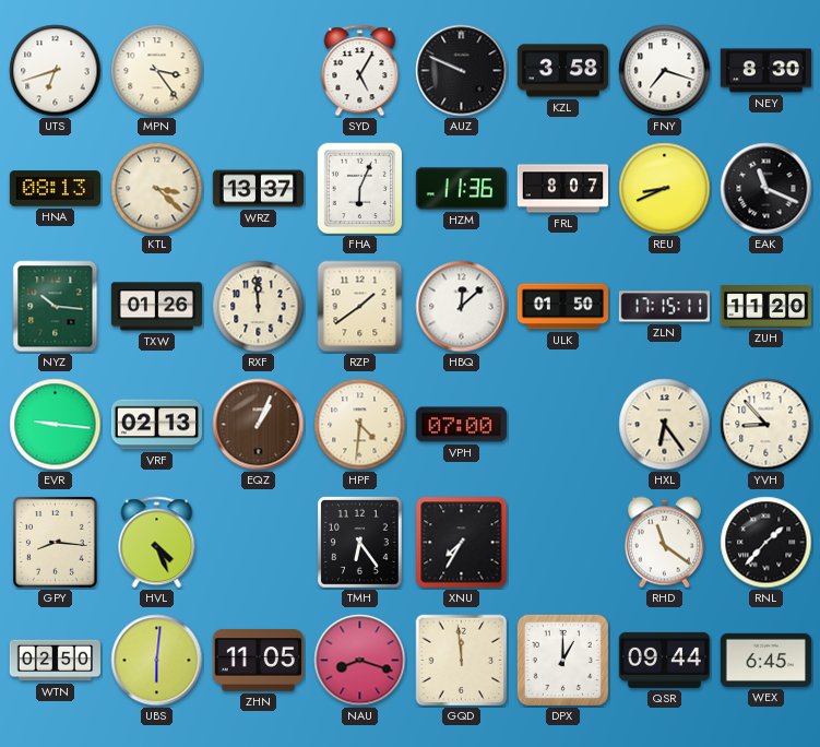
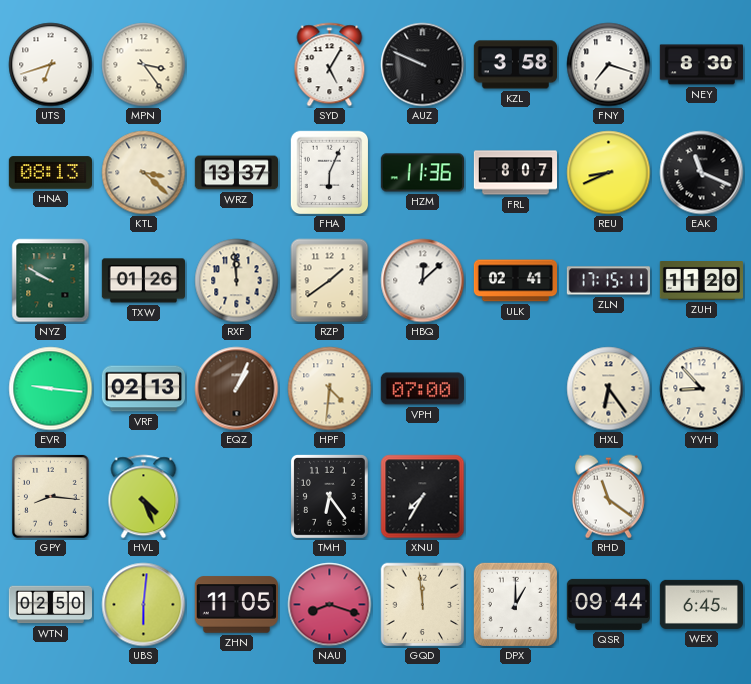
NYZ: 10:16 -> 9:50 (51, 281)
ULK: 01:50 -> 02:41 (515, 281)
RNL: 1:37 -> none (766, 543)
